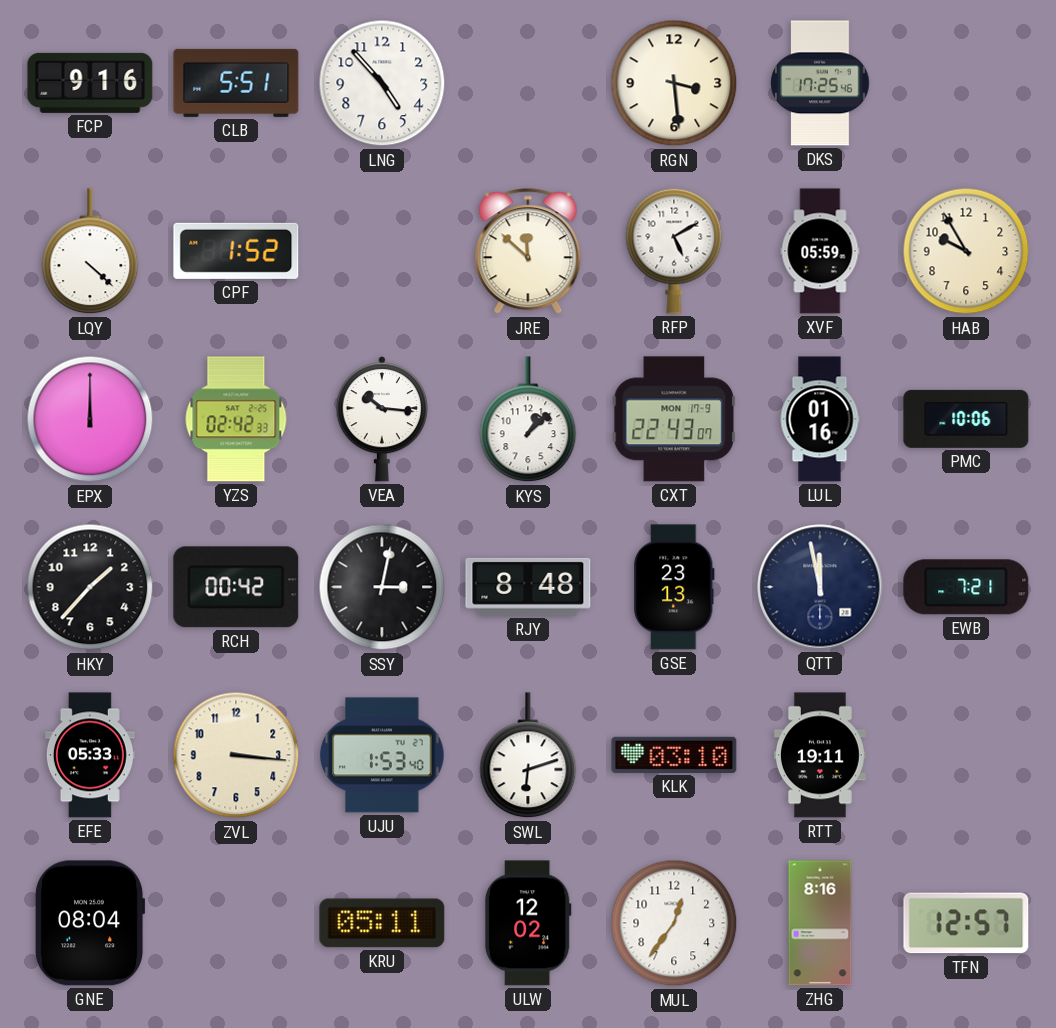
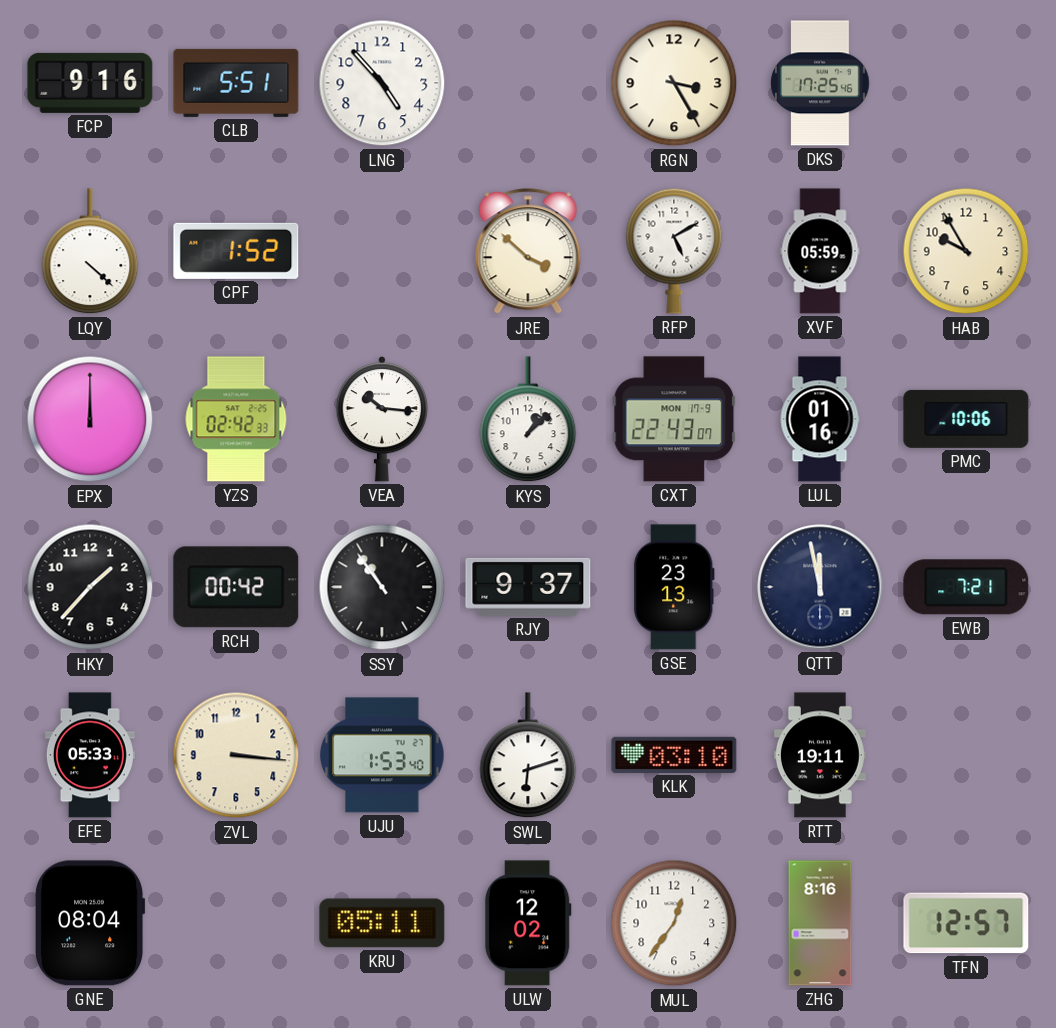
RGN: 3:29 -> 3:25 (674, 83)
JRE: 11:52 -> 3:52 (528, 252)
SSY: 3:02 -> 10:54 (382, 587)
RJY: 8:48 -> 9:37 (528, 587)
